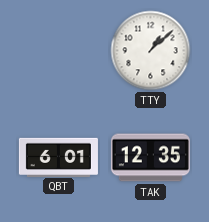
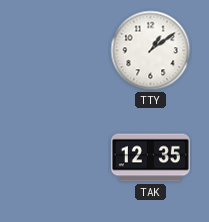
TTY: 1:08 -> 1:09 (151, 51)
QBT: 6:01 -> none (58, 157)
